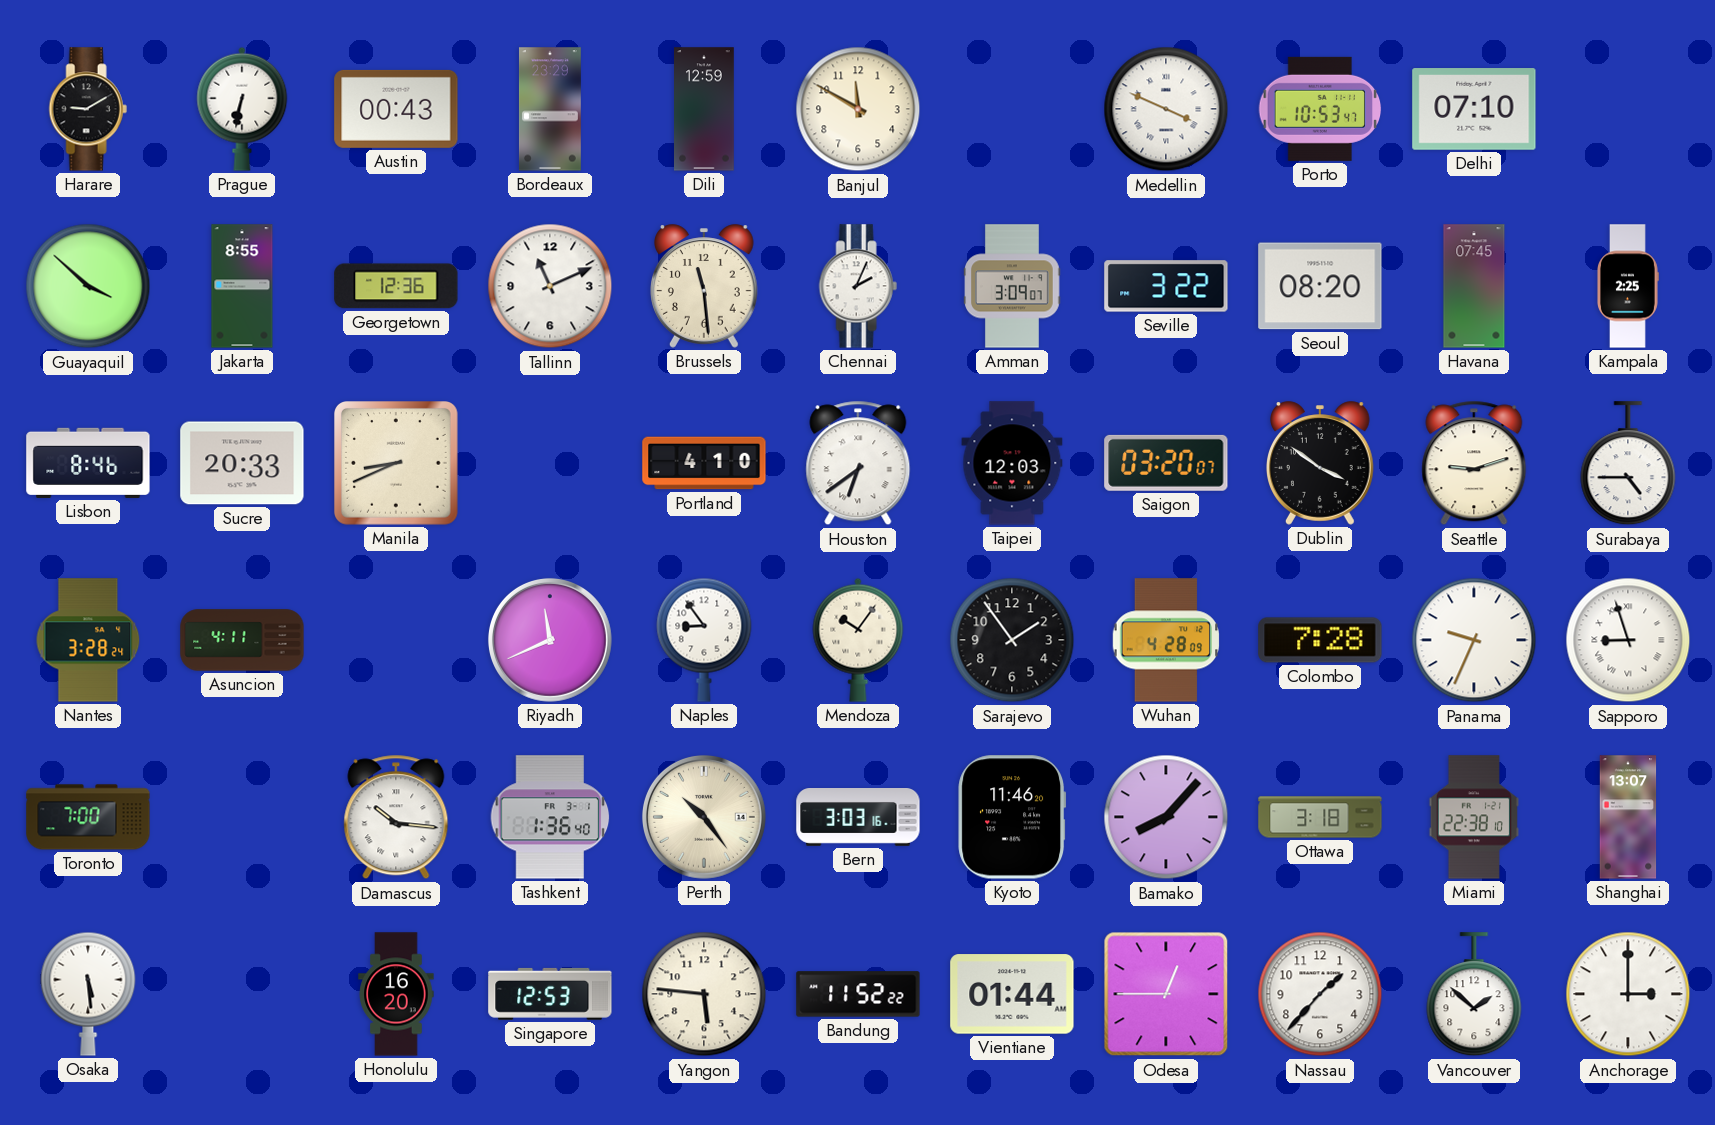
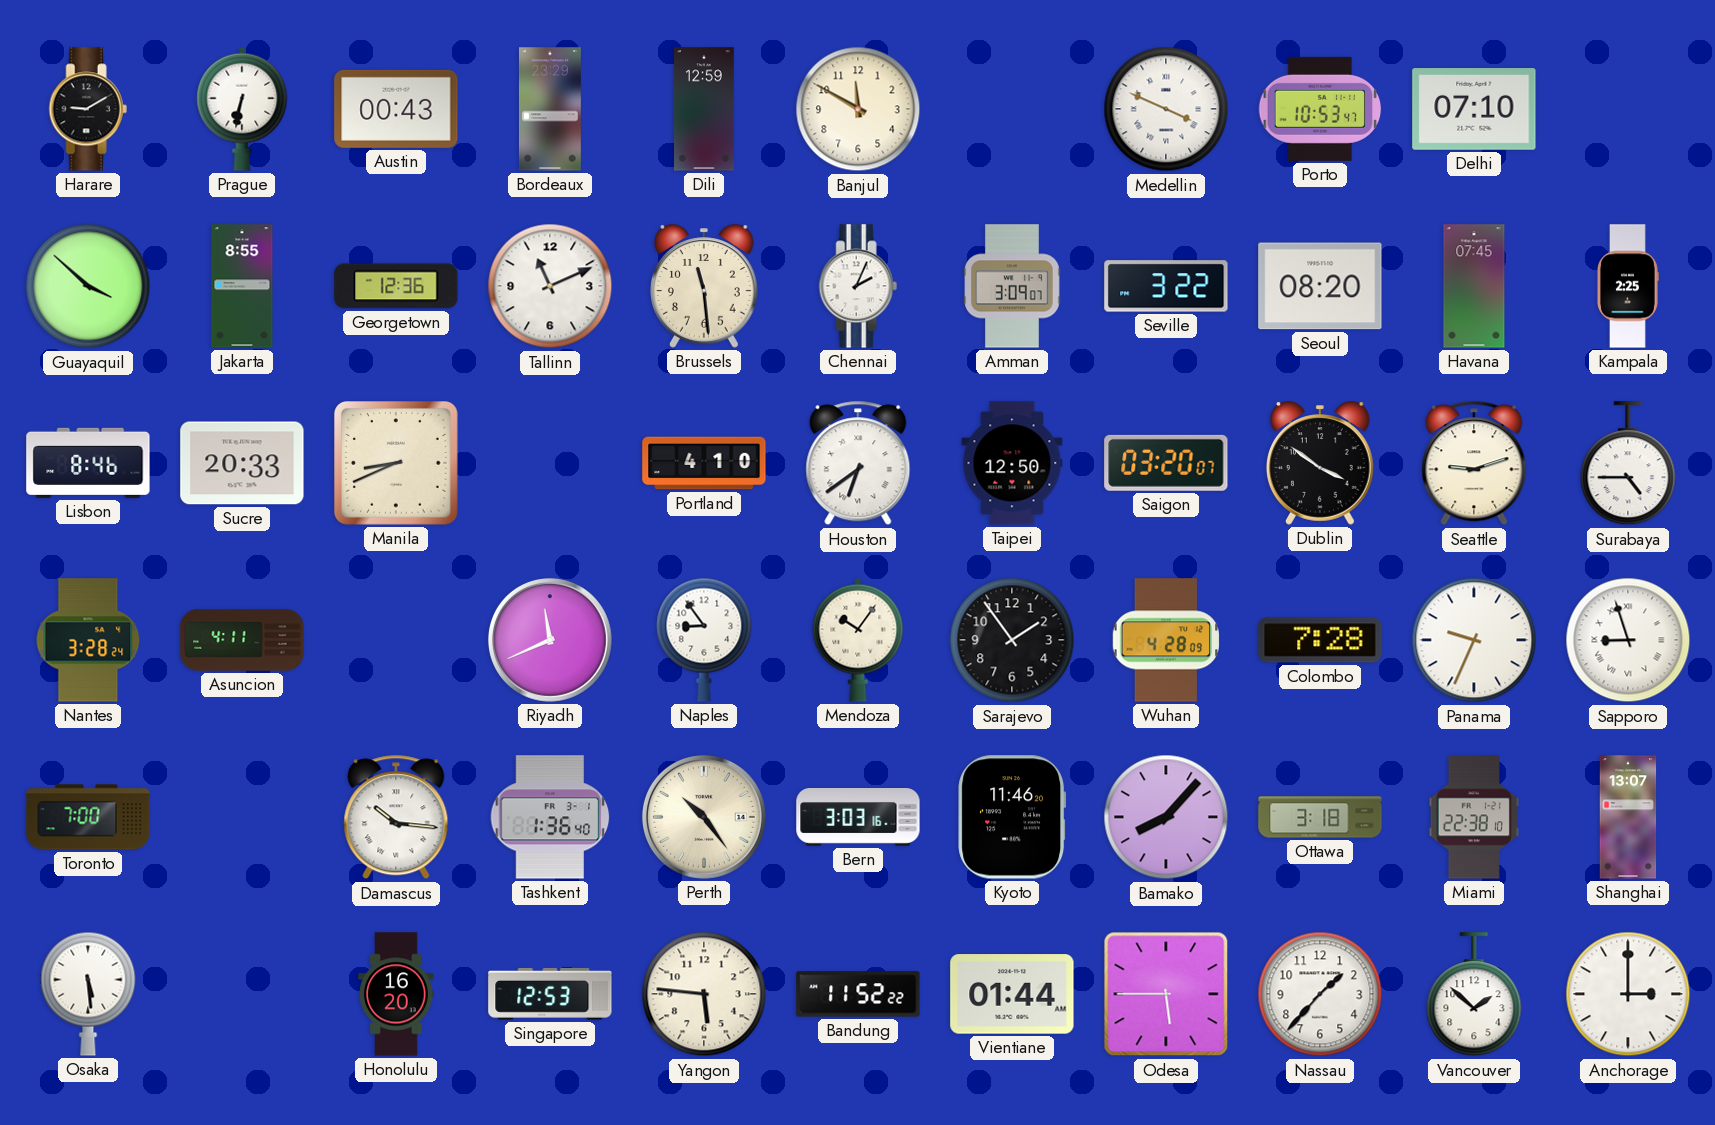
Taipei: 12:03 -> 12:50 (1012, 463)
Odesa: 12:45 -> 5:45 (1166, 994)
